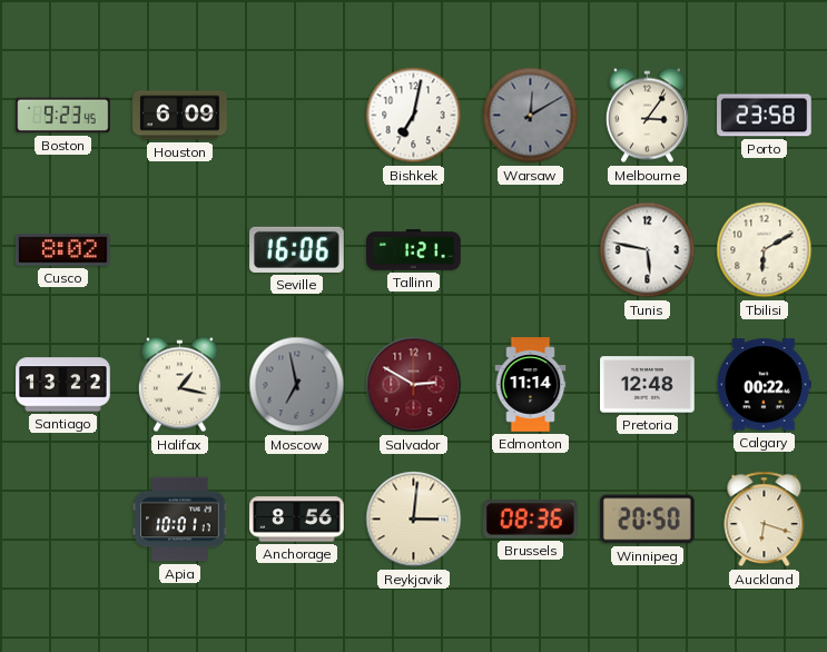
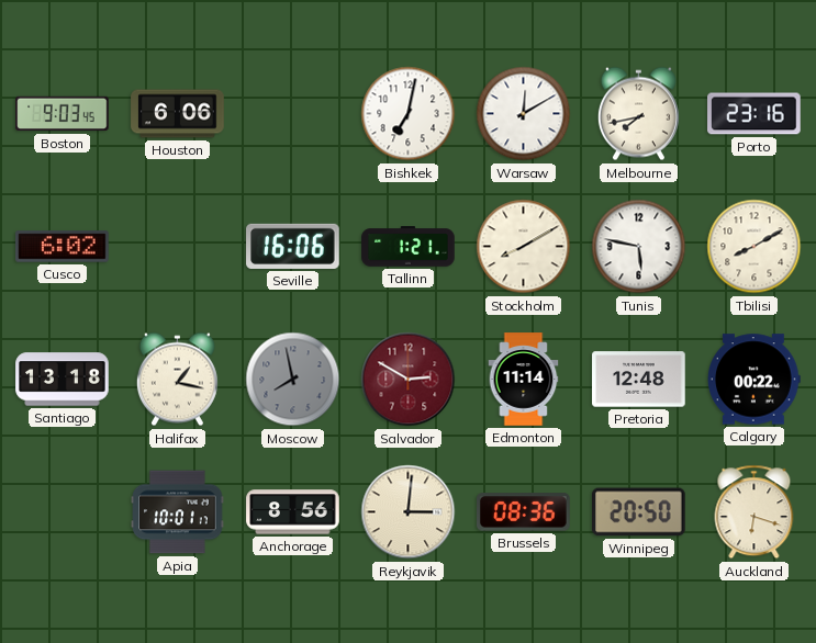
Boston: 9:23 -> 9:03 (63, 114)
Houston: 6:09 -> 6:06 (178, 114)
Warsaw dial: grey -> white (524, 114)
Melbourne: 3:06 -> 7:43 (638, 114)
Porto: 23:58 -> 23:16 (754, 114)
Cusco: 8:02 -> 6:02 (63, 247)
Stockholm: none -> 8:10 (524, 247)
Tbilisi: 6:10 -> 8:10 (754, 247)
Santiago: 13:22 -> 13:18 (63, 380)
Moscow: 6:58 -> 7:58 (293, 380)
